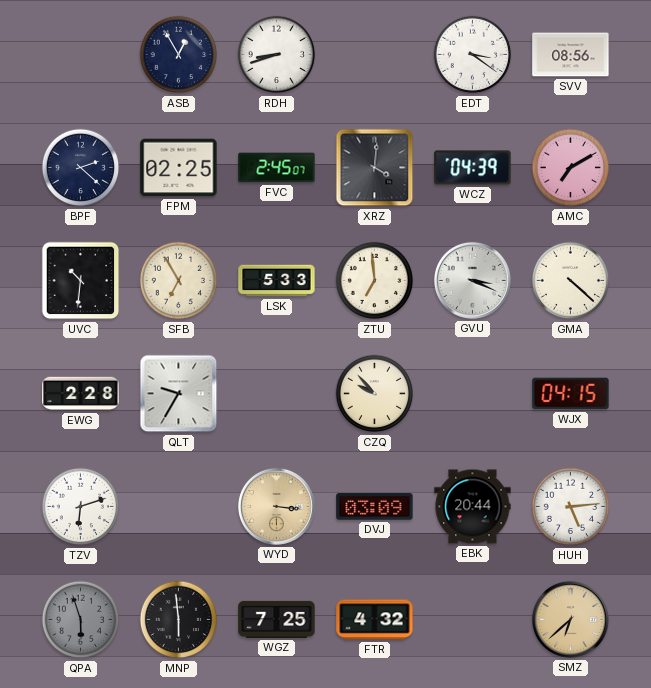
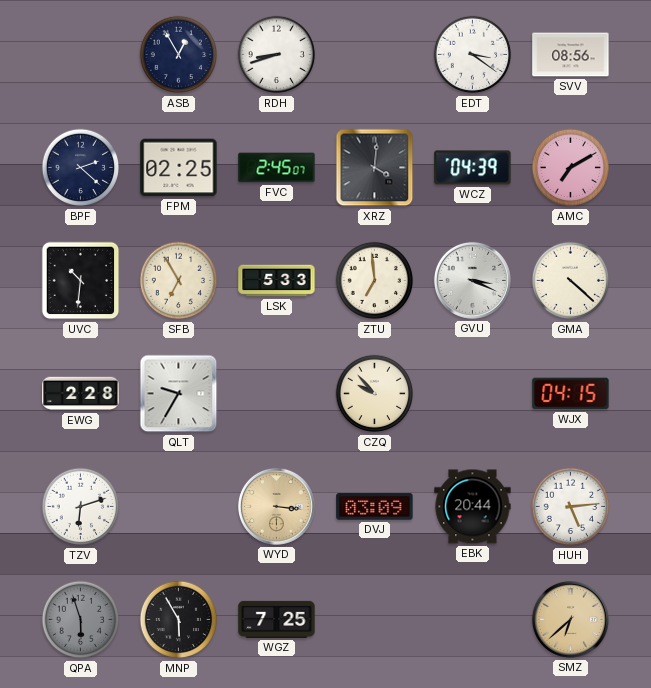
MNP: 5:59 -> 5:55 (179, 620)
FTR: 4:32 -> none (375, 620)
